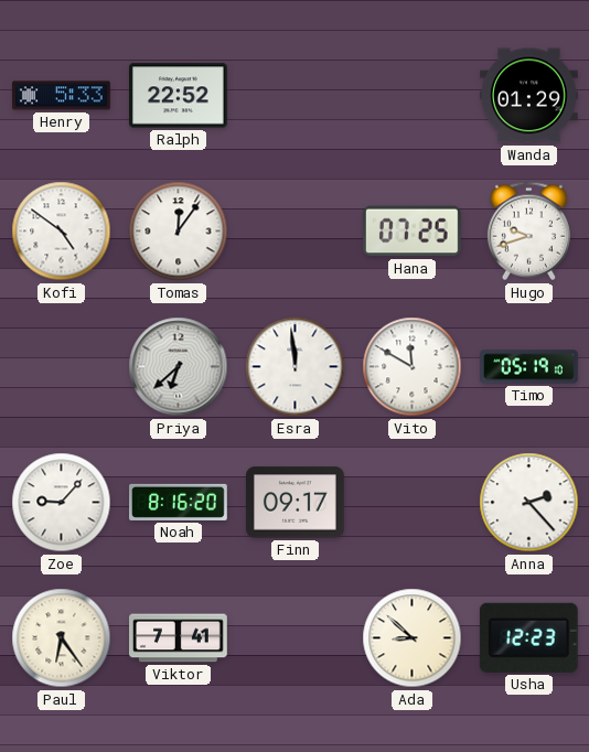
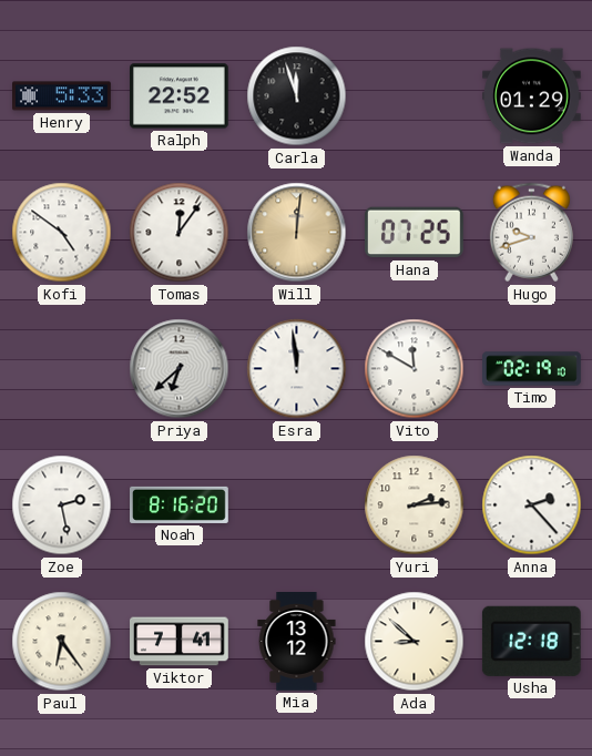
Carla: none -> 11:57 (297, 96)
Will: none -> 12:01 (297, 233)
Timo: 05:19 -> 02:19 (532, 369)
Zoe: 9:07 -> 2:28 (62, 505)
Finn: 09:17 -> none (296, 503)
Yuri: none -> 2:14 (415, 505)
Mia: none -> 13:12 (297, 642)
Usha: 12:23 -> 12:18 (531, 641)
